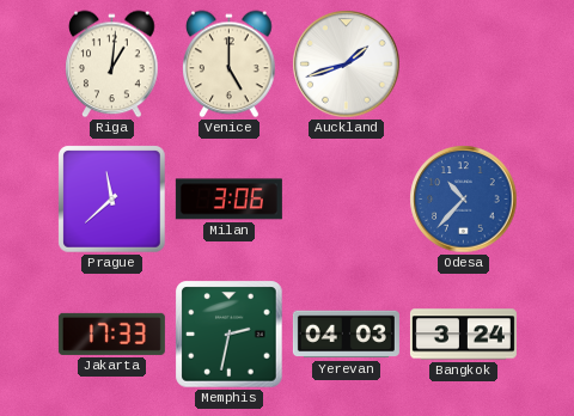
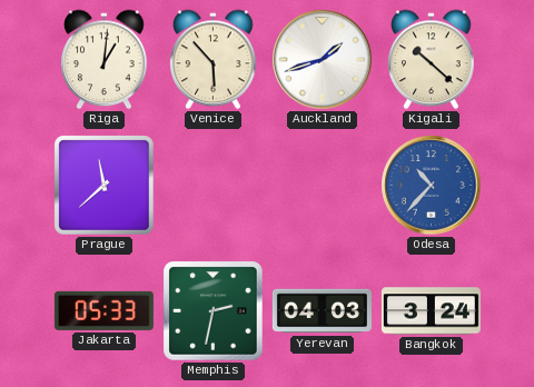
Venice: 5:00 -> 5:53 (214, 60)
Kigali: none -> 10:22 (432, 60)
Milan: 3:06 -> none (228, 200)
Jakarta: 17:33 -> 05:33 (103, 310)
